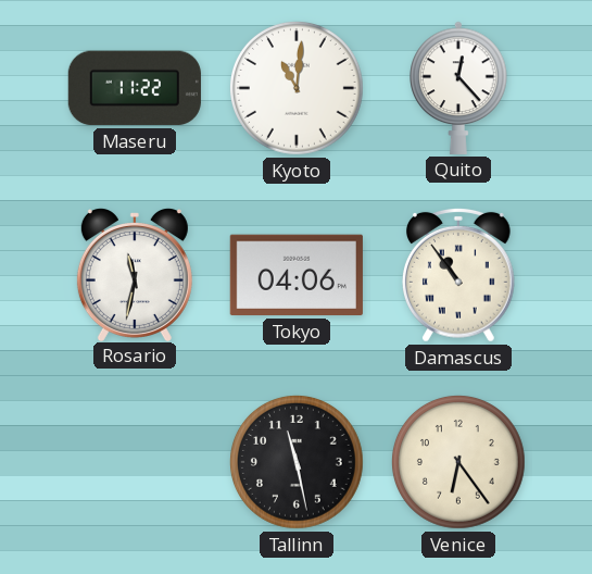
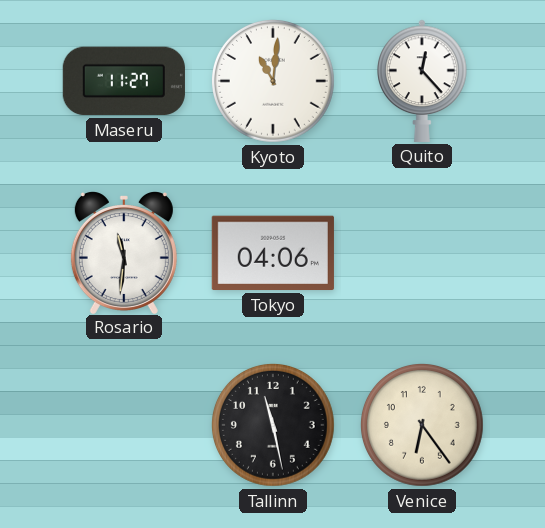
Maseru: 11:22 -> 11:27 (124, 81)
Rosario: 11:32 -> 11:31 (124, 253)
Damascus: 10:54 -> none (458, 275)
